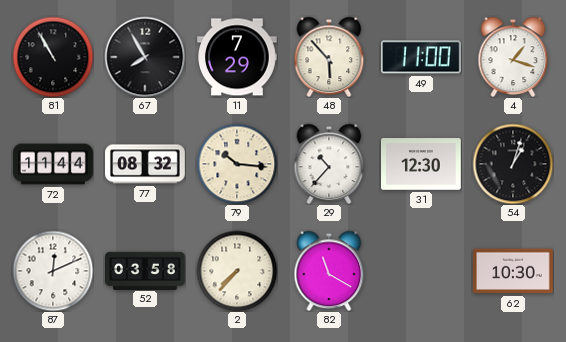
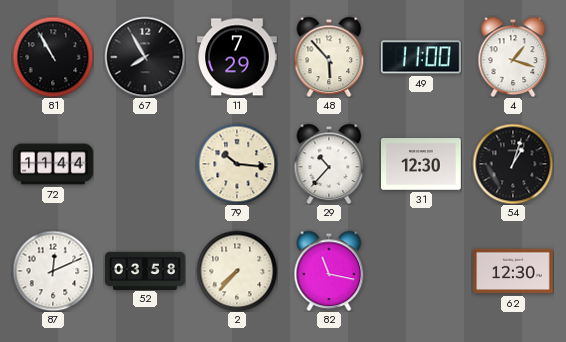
77: 08:32 -> none (145, 164)
82: 11:20 -> 11:17 (329, 271)
62: 10:30 -> 12:30 (514, 271)
